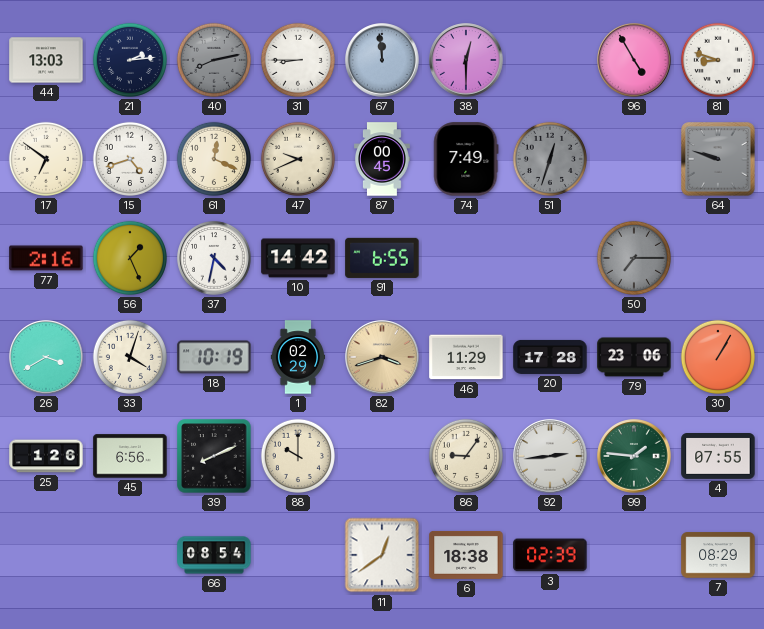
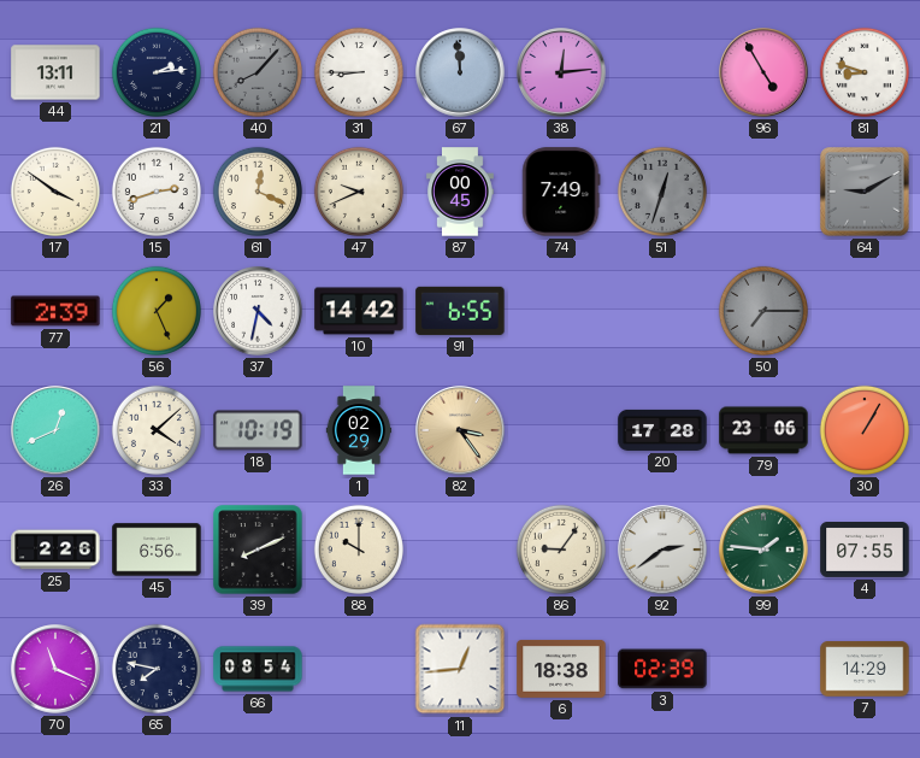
44: 13:03 -> 13:11 (55, 72)
40: 8:13 -> 8:07 (258, 72)
38: 12:30 -> 12:14 (561, 72)
17: 6:51 -> 3:51 (55, 192)
15: 4:42 -> 2:42 (157, 192)
64: 9:48 -> 9:10 (865, 192)
77: 2:16 -> 2:39 (55, 311)
26: 3:40 -> 12:41 (55, 430)
33: 4:03 -> 4:08 (157, 430)
82: 3:42 -> 3:24 (460, 430)
46: 11:29 -> none (466, 357)
25: 1:26 -> 2:26 (55, 550)
92: 2:44 -> 2:39 (662, 550)
70: none -> 11:19 (55, 669)
65: none -> 7:47 (157, 669)
11: 12:39 -> 12:44 (460, 669)
7: 08:29 -> 14:29 (865, 669)
